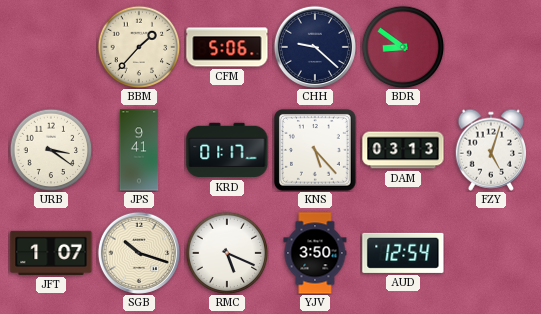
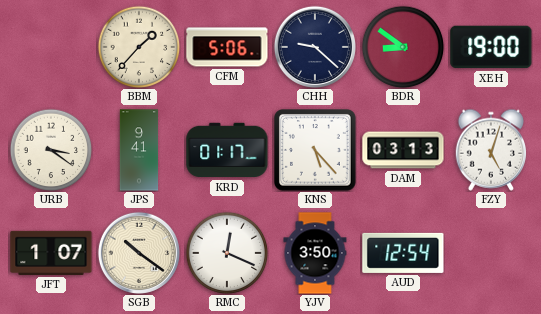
XEH: none -> 19:00 (491, 47)
SGB: 10:18 -> 10:21 (139, 253)
RMC: 5:19 -> 12:19 (227, 253)
